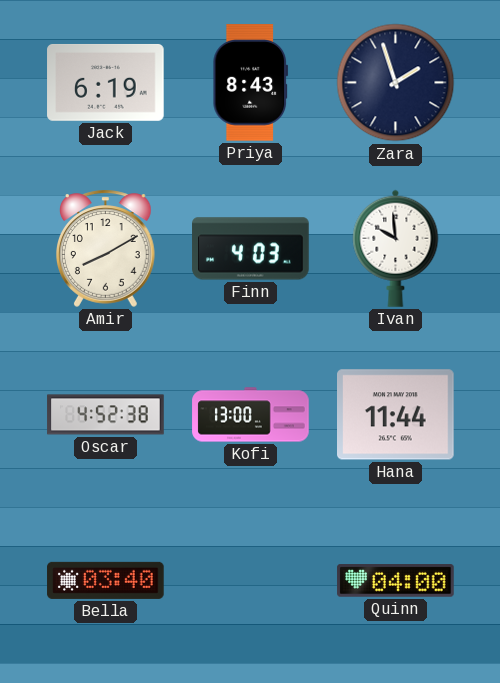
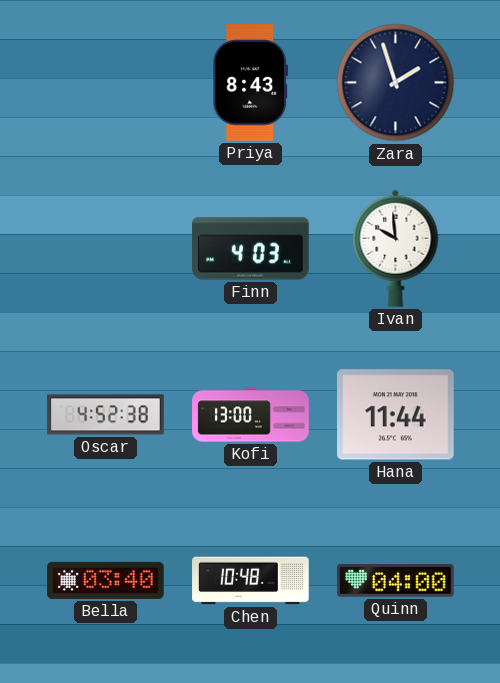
Jack: 6:19 -> none (106, 82)
Amir: 8:10 -> none (106, 248)
Chen: none -> 10:48 (251, 581)
